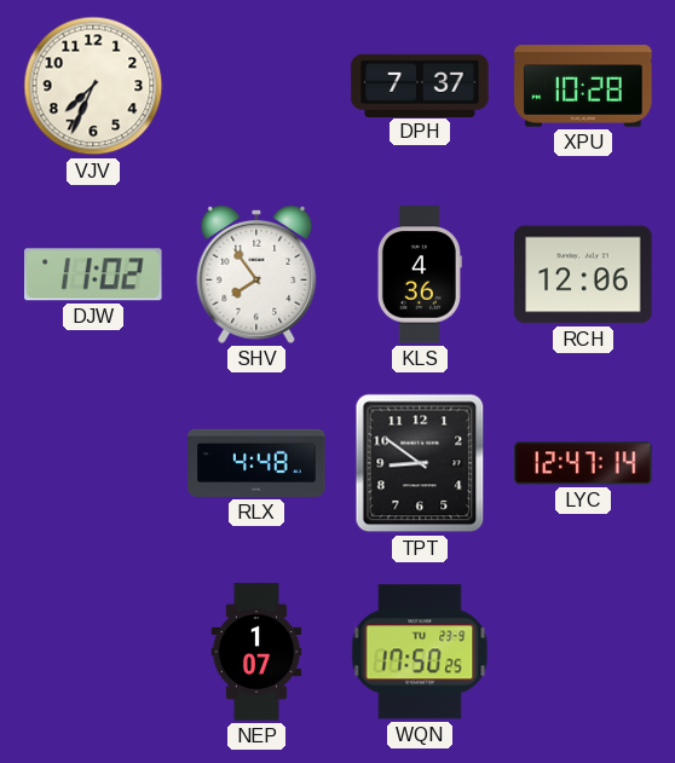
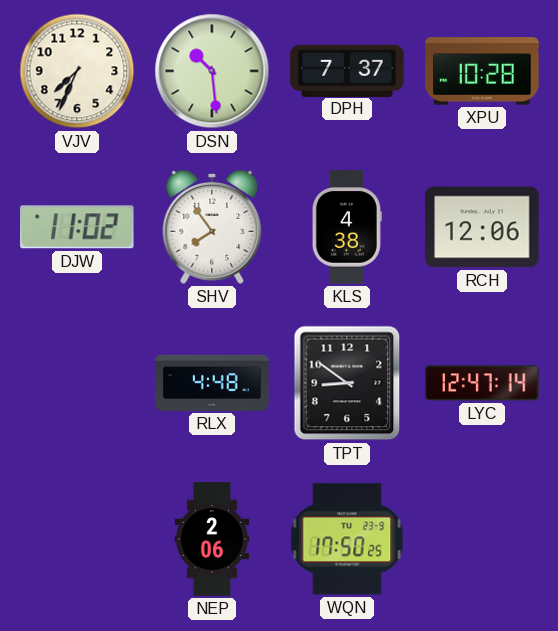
DSN: none -> 10:29 (212, 71)
KLS: 4:36 -> 4:38 (347, 227)
NEP: 1:07 -> 2:06 (212, 539)
